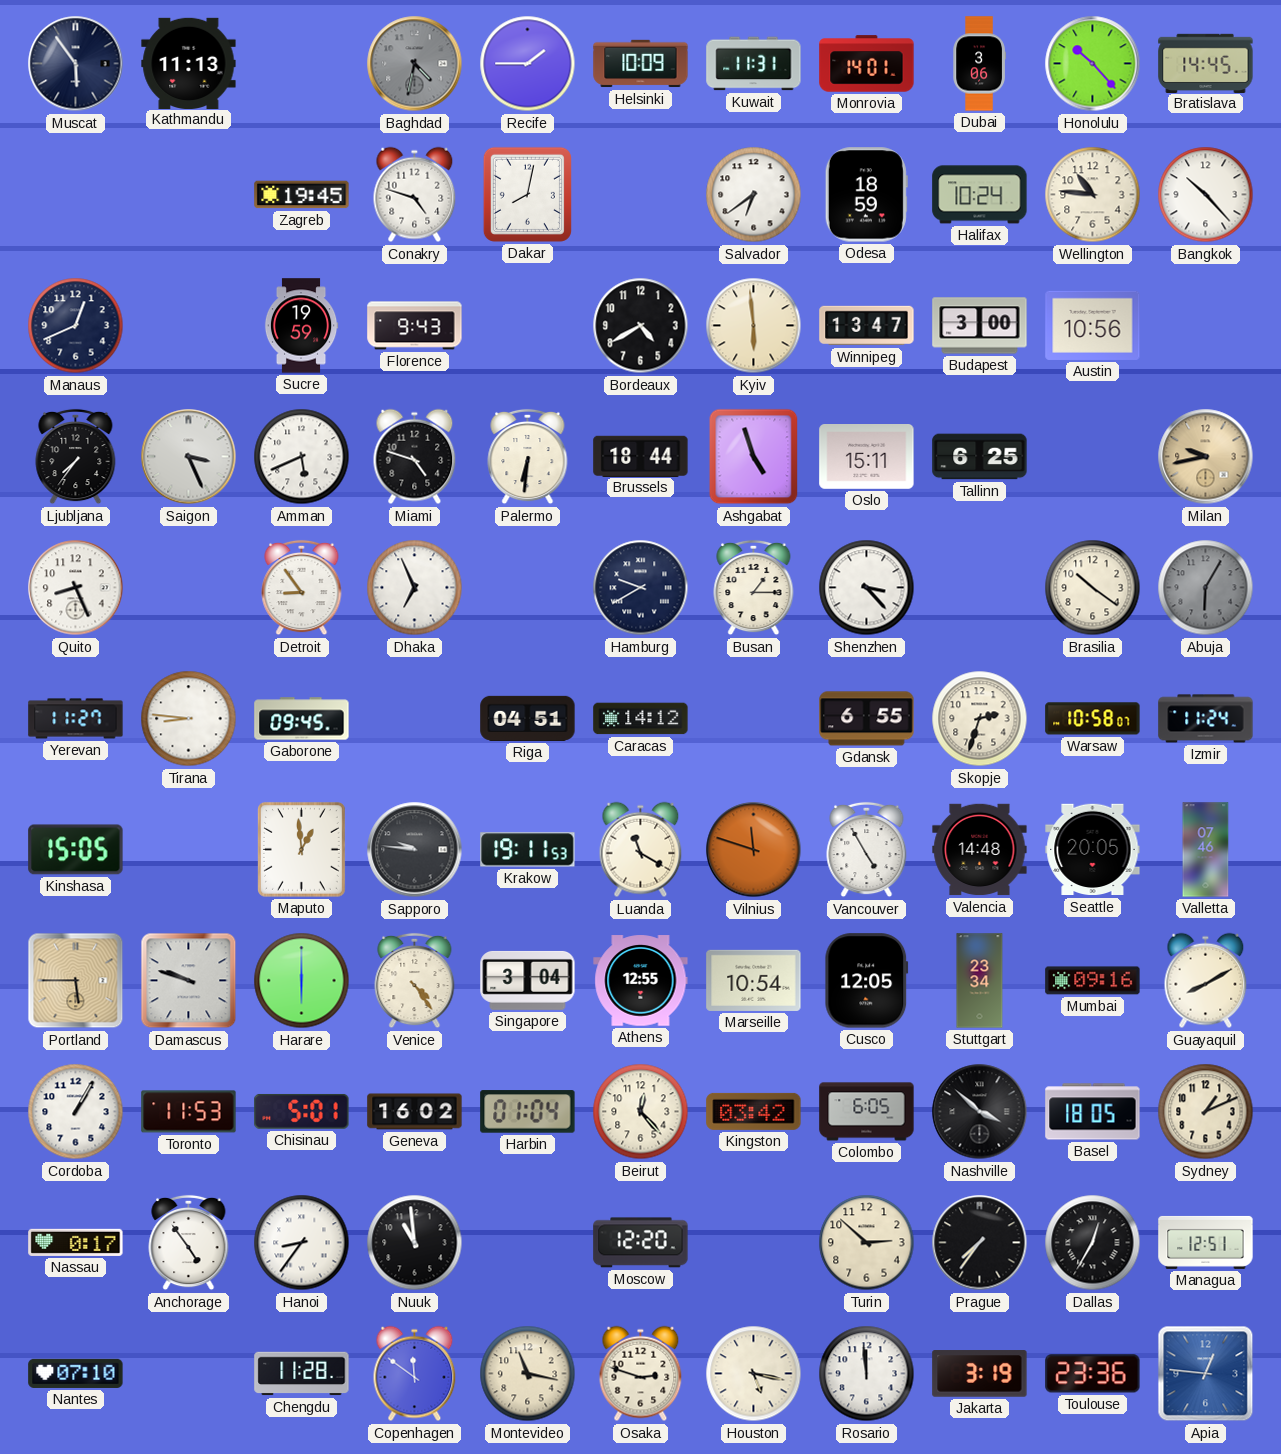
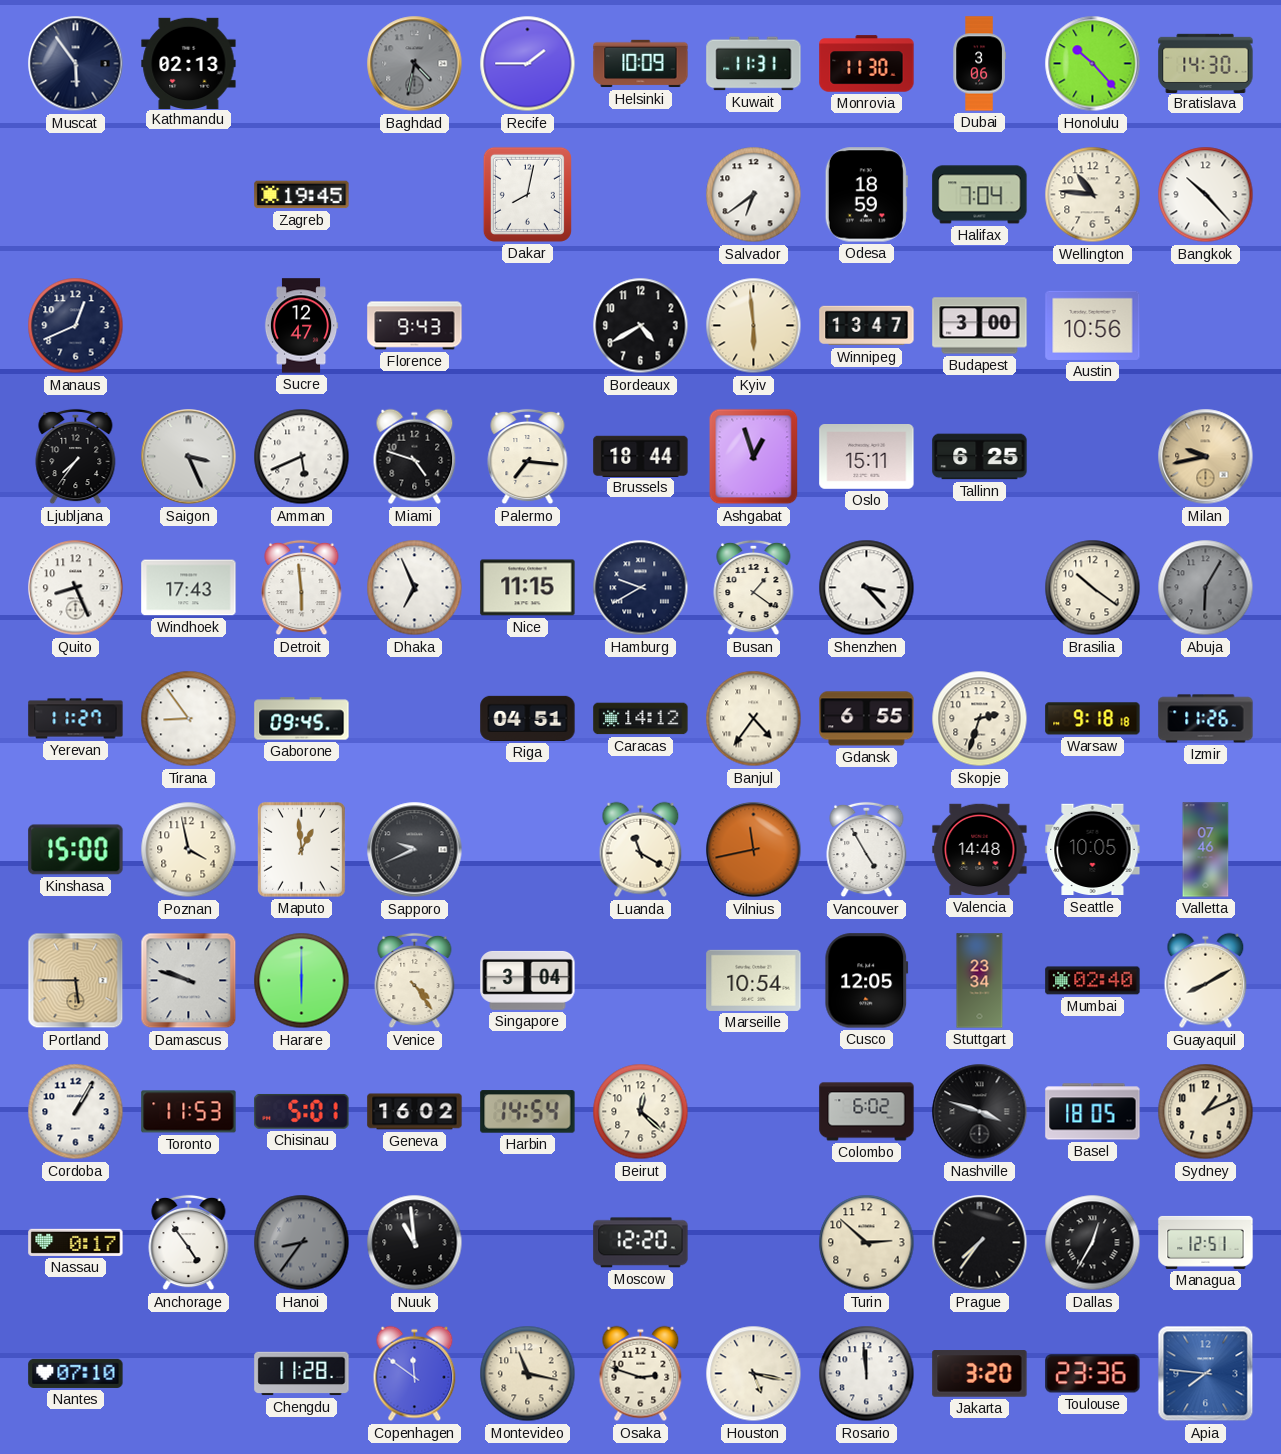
Kathmandu: 11:13 -> 02:13 (189, 63)
Monrovia: 14:01 -> 11:30 (867, 64)
Bratislava: 14:45 -> 14:30 (1206, 63)
Conakry: 4:48 -> none (415, 195)
Halifax: 10:24 -> 7:04 (980, 195)
Sucre: 19:59 -> 12:47 (301, 326)
Palermo: 6:31 -> 7:16 (528, 457)
Ashgabat: 4:57 -> 12:57 (754, 457)
Windhoek: none -> 17:43 (189, 588)
Detroit: 8:54 -> 5:59 (302, 588)
Nice: none -> 11:15 (528, 588)
Busan: 1:15 -> 1:21 (754, 588)
Tirana: 8:46 -> 8:54 (189, 719)
Banjul: none -> 4:36 (754, 719)
Warsaw: 10:58 -> 9:18 (1093, 719)
Izmir: 11:24 -> 11:26 (1206, 719)
Kinshasa: 15:05 -> 15:00 (76, 850)
Poznan: none -> 3:58 (189, 850)
Sapporo: 9:46 -> 9:41 (415, 850)
Krakow: 19:11 -> none (528, 850)
Vilnius: 11:48 -> 11:43 (754, 850)
Seattle: 20:05 -> 10:05 (1093, 850)
Athens: 12:55 -> none (641, 981)
Mumbai: 09:16 -> 02:40 (1093, 981)
Harbin: 01:04 -> 14:54 (528, 1112)
Beirut: 12:23 -> 12:22 (641, 1112)
Kingston: 03:42 -> none (754, 1111)
Colombo: 6:05 -> 6:02 (867, 1112)
Nashville: 3:52 -> 3:48 (980, 1112)
Hanoi dial: white -> grey (302, 1243)
Jakarta: 3:19 -> 3:20 (980, 1374)
Apia: 12:46 -> 7:46 (1206, 1374)
